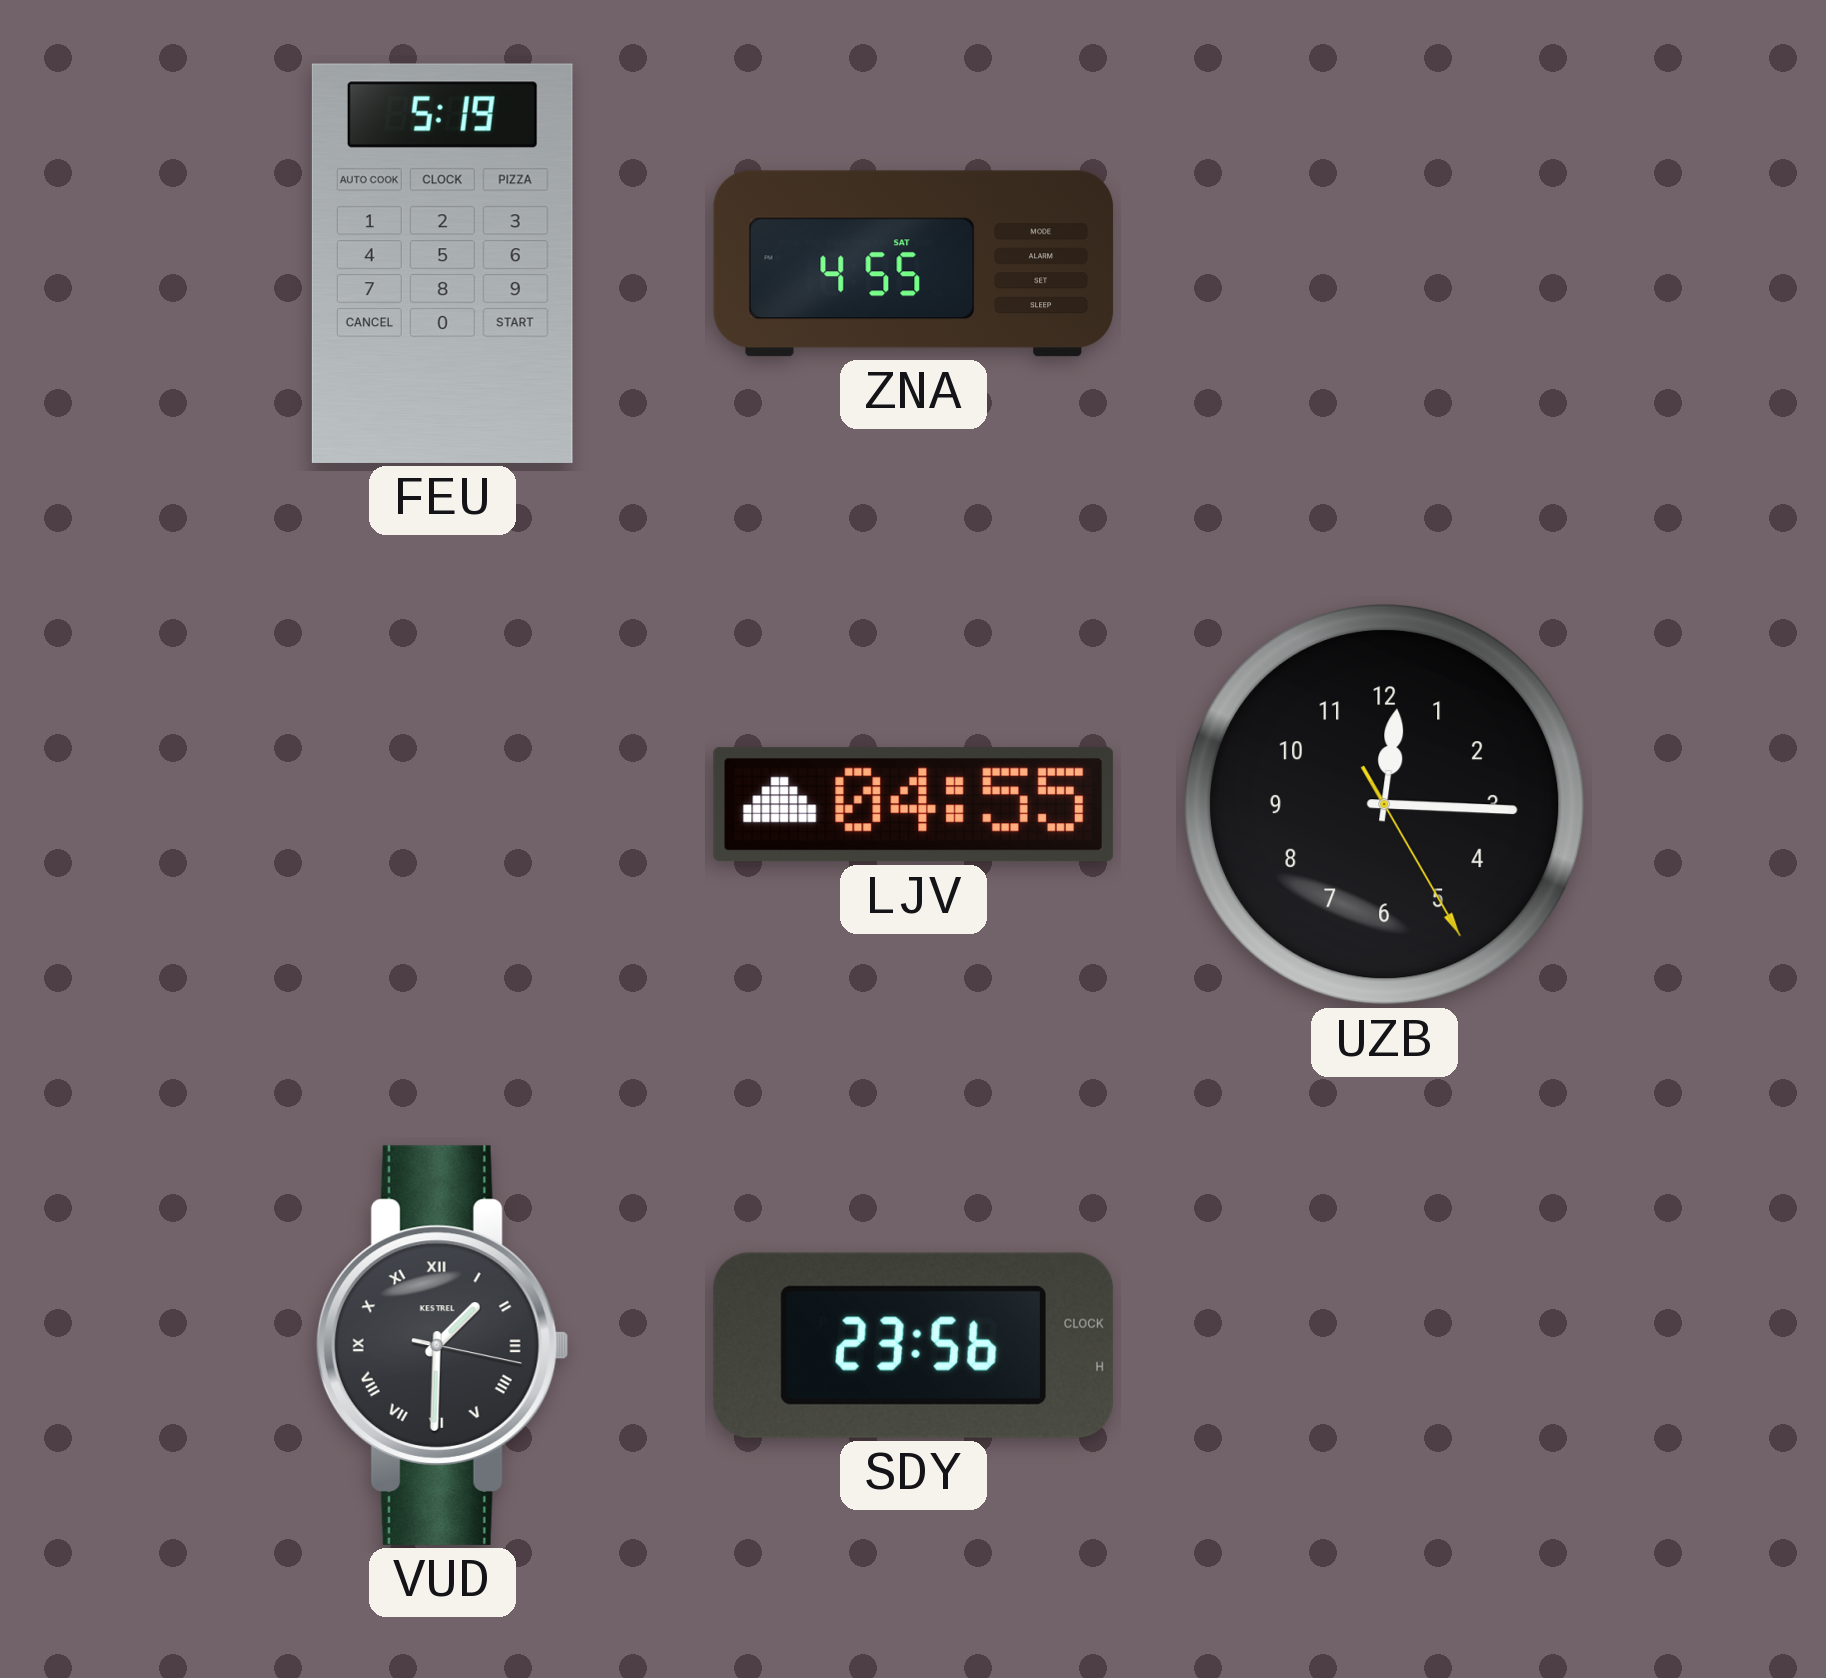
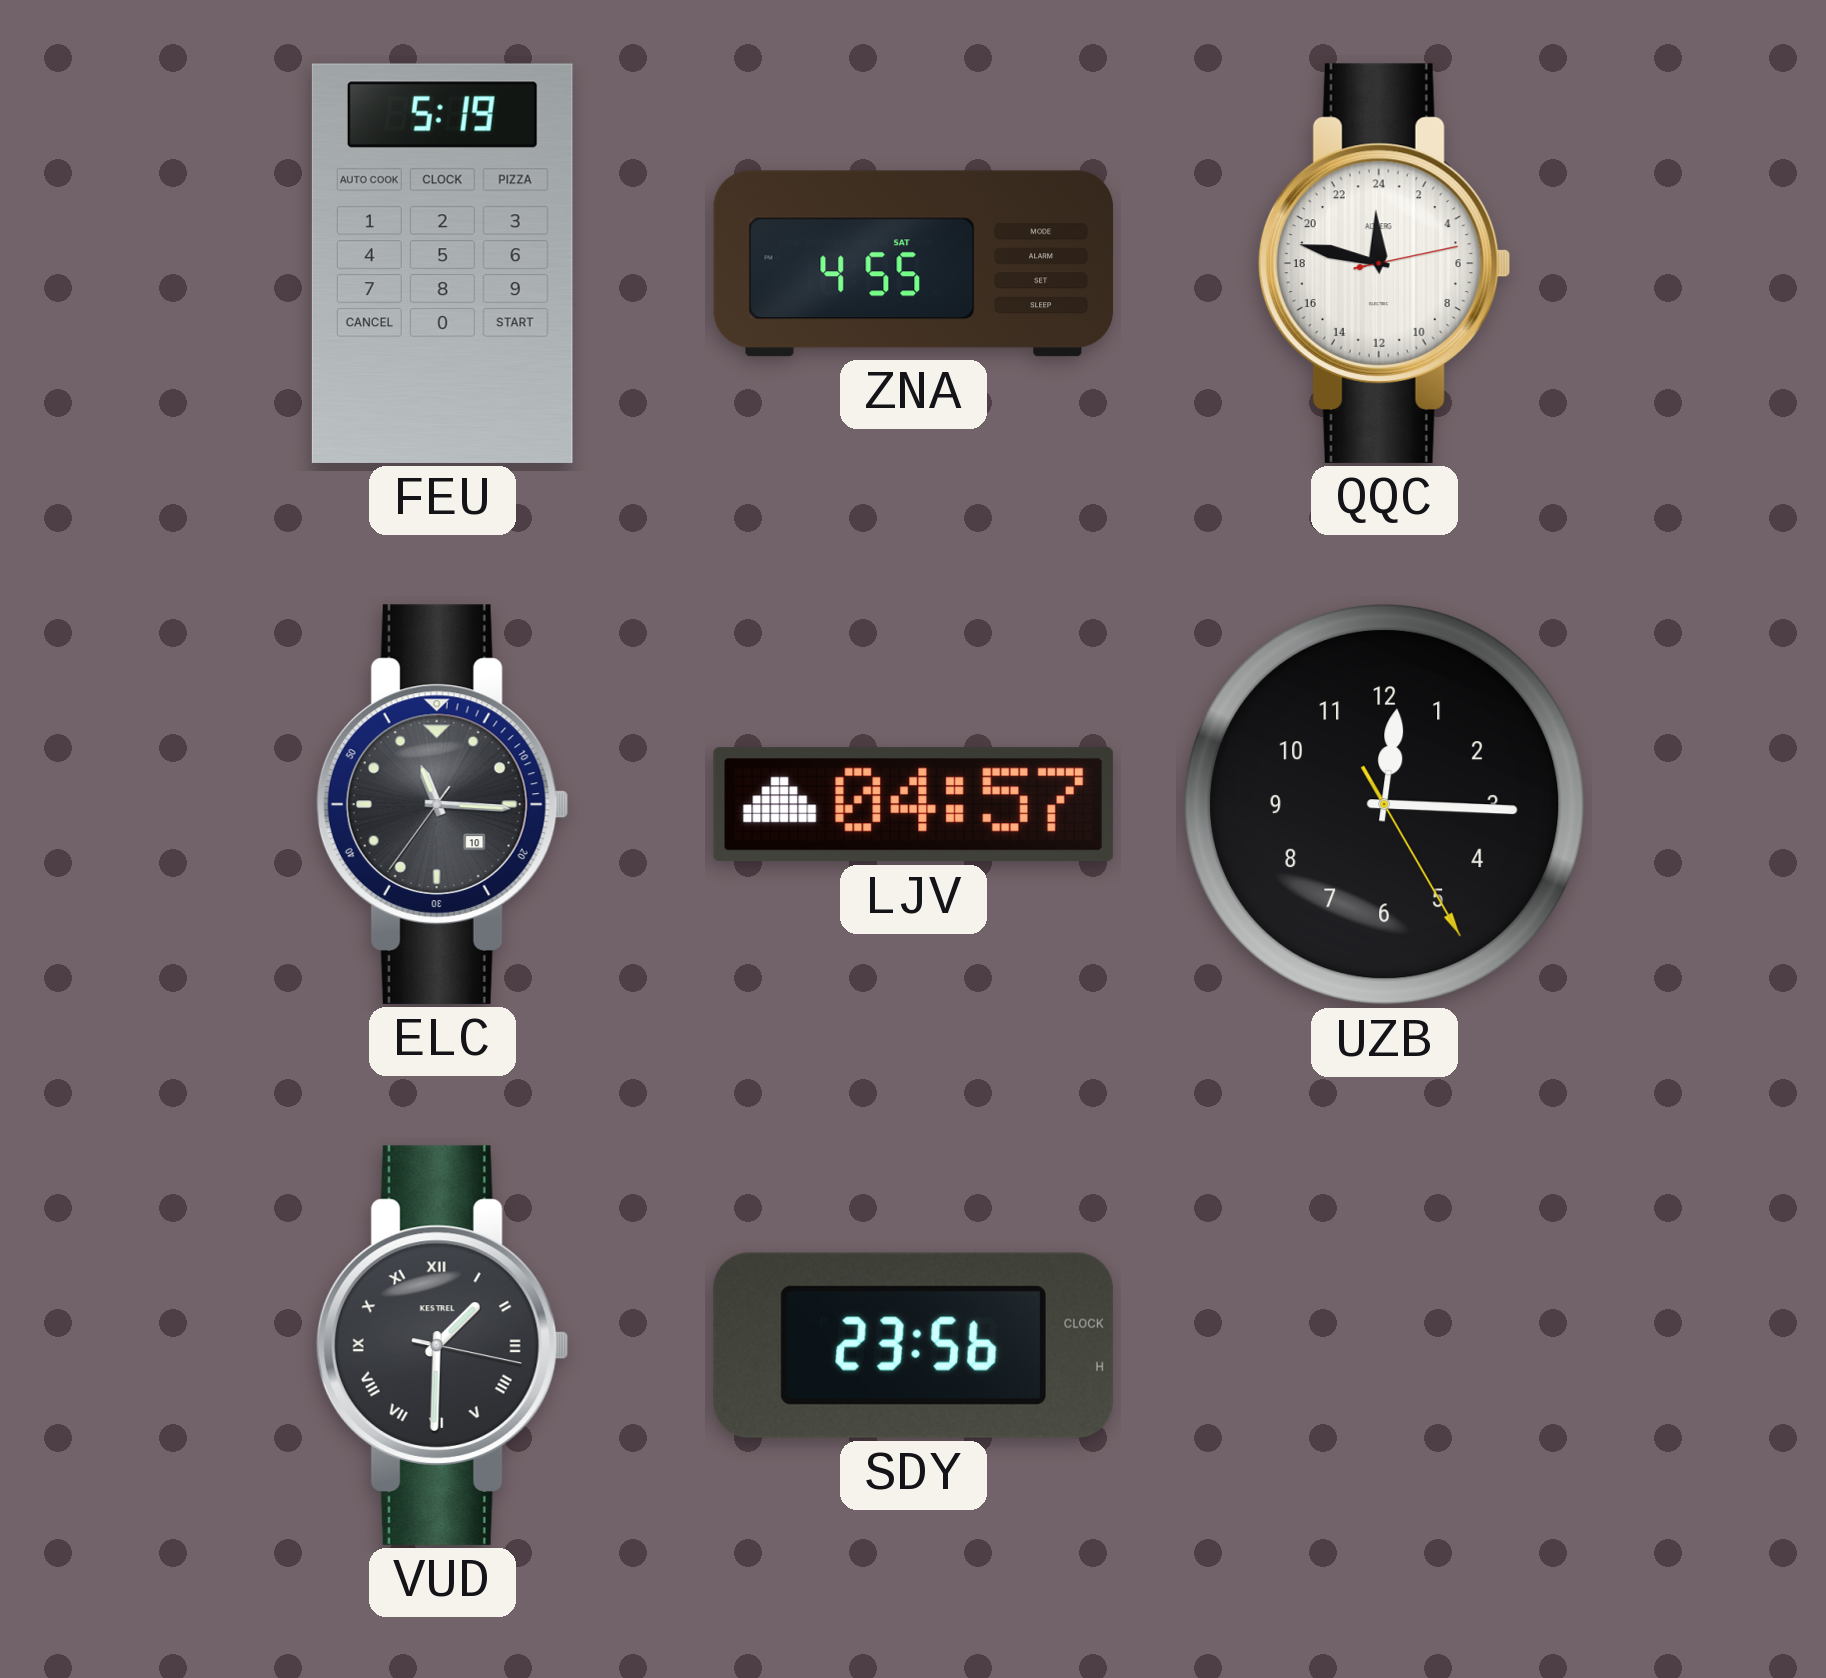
QQC: none -> 23:47 (1384, 263)
ELC: none -> 11:15 (442, 804)
LJV: 04:55 -> 04:57 (913, 805)
